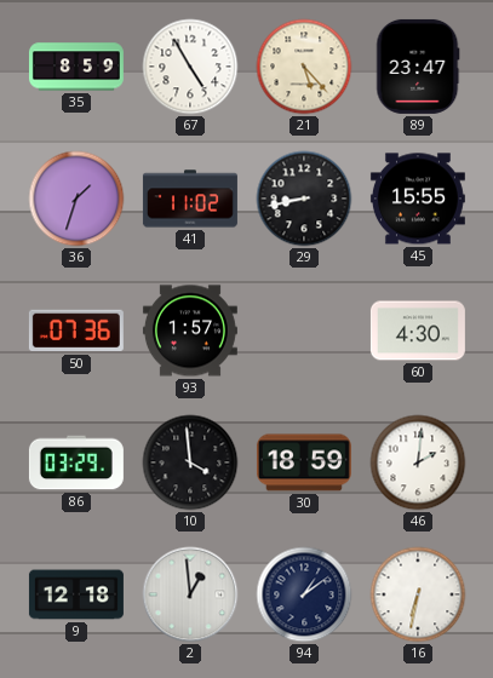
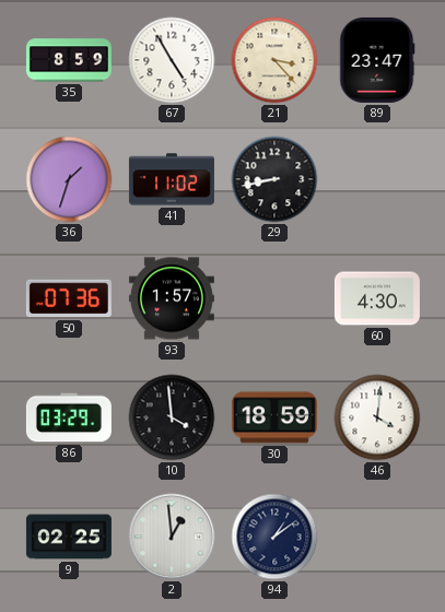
21: 5:23 -> 3:23 (274, 60)
45: 15:55 -> none (418, 199)
46: 2:01 -> 4:01 (377, 417)
9: 12:18 -> 02:25 (69, 537)
16: 6:32 -> none (418, 594)
